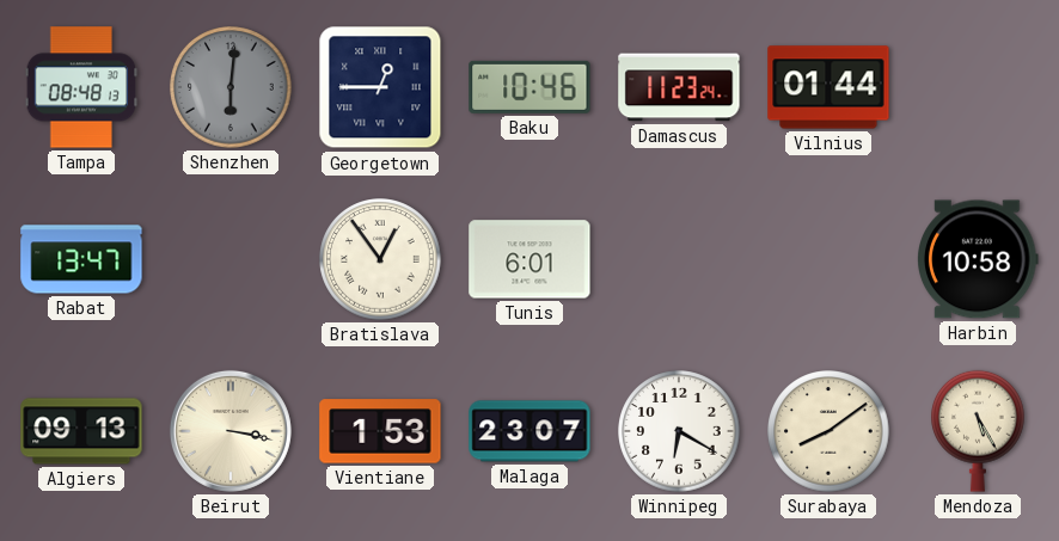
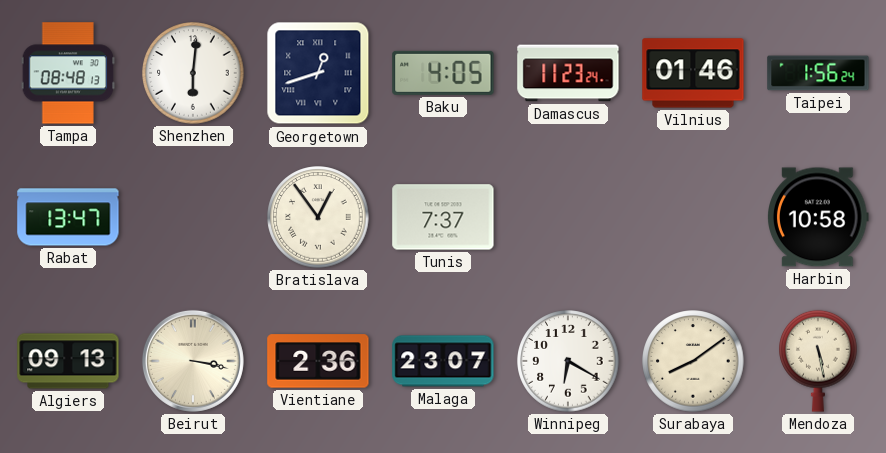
Shenzhen dial: grey -> white (193, 73)
Georgetown: 12:45 -> 12:42 (318, 73)
Baku: 10:46 -> 4:05 (443, 73)
Vilnius: 01:44 -> 01:46 (693, 73)
Taipei: none -> 1:56 (818, 73)
Tunis: 6:01 -> 7:37 (443, 217)
Vientiane: 1:53 -> 2:36 (318, 361)
Mendoza: 5:25 -> 5:28 (819, 361)
